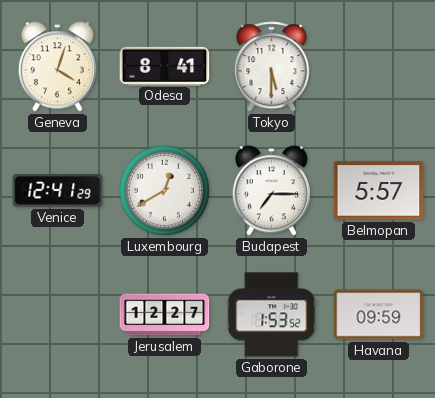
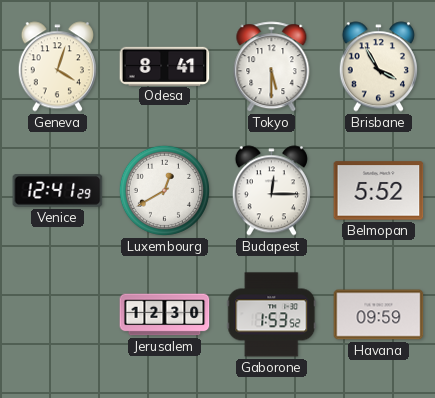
Brisbane: none -> 3:55 (378, 67)
Budapest: 7:15 -> 12:15 (271, 191)
Belmopan: 5:57 -> 5:52 (379, 191)
Jerusalem: 12:27 -> 12:30 (165, 315)
